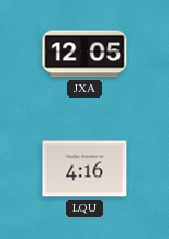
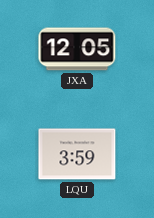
LQU: 4:16 -> 3:59 (77, 154)
